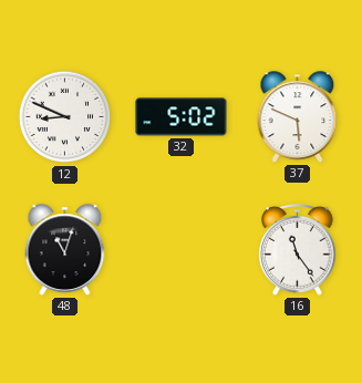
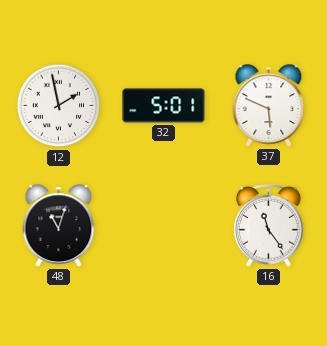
12: 8:49 -> 1:58 (59, 106)
32: 5:02 -> 5:01 (164, 106)
